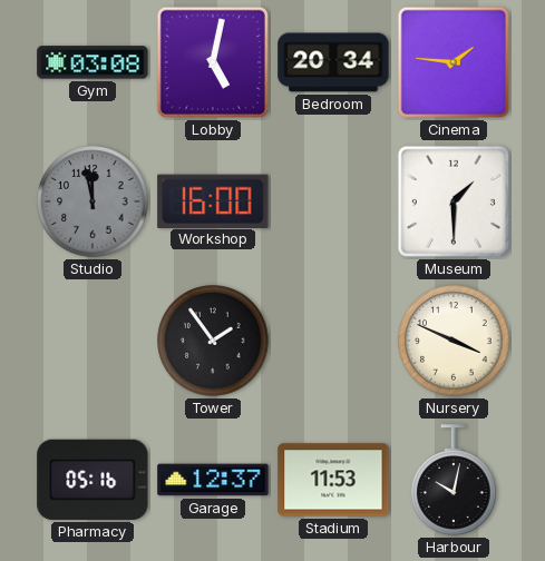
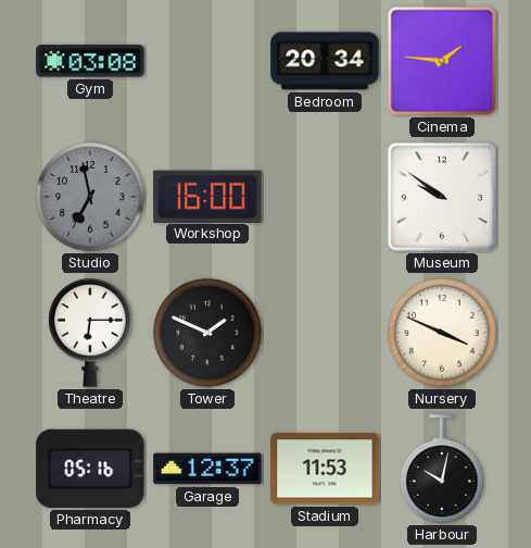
Lobby: 5:02 -> none (213, 62)
Studio: 11:58 -> 6:58 (90, 197)
Museum: 1:30 -> 9:51 (442, 197)
Theatre: none -> 6:15 (90, 333)
Tower: 1:54 -> 1:49 (207, 333)
